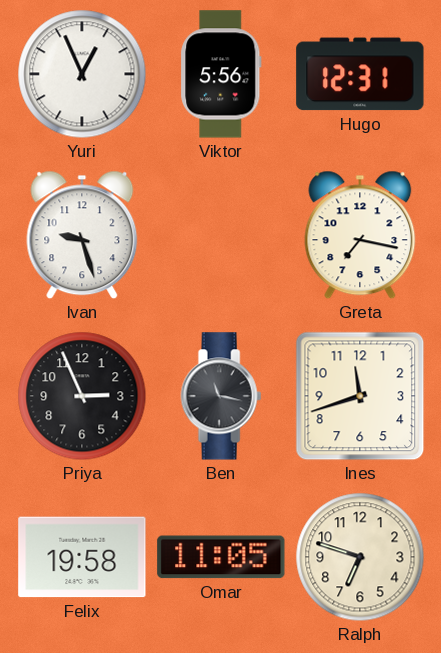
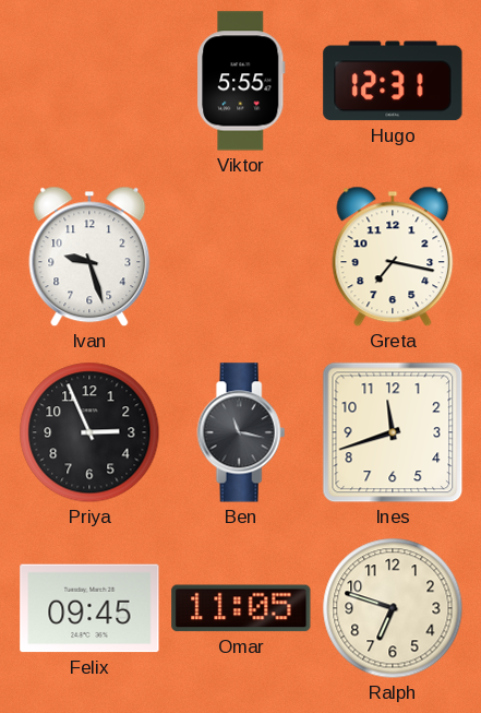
Yuri: 12:56 -> none (82, 74)
Viktor: 5:56 -> 5:55 (241, 81)
Felix: 19:58 -> 09:45 (89, 608)
